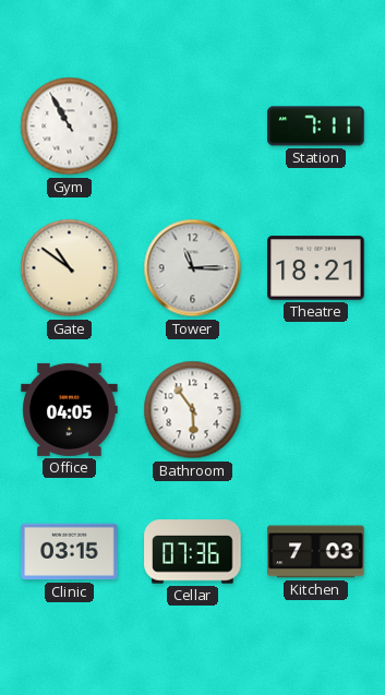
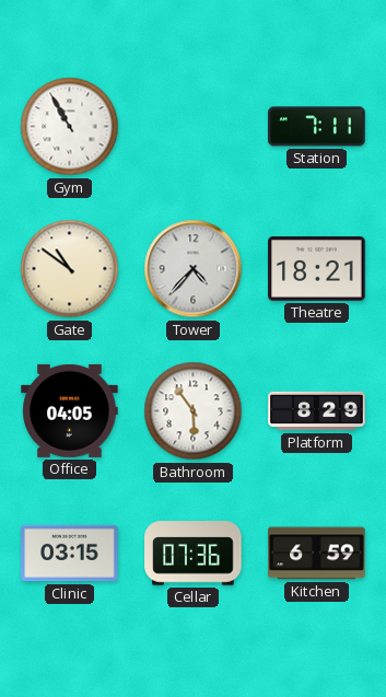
Tower: 11:15 -> 4:37 (194, 269)
Platform: none -> 8:29 (317, 411)
Kitchen: 7:03 -> 6:59 (317, 554)
